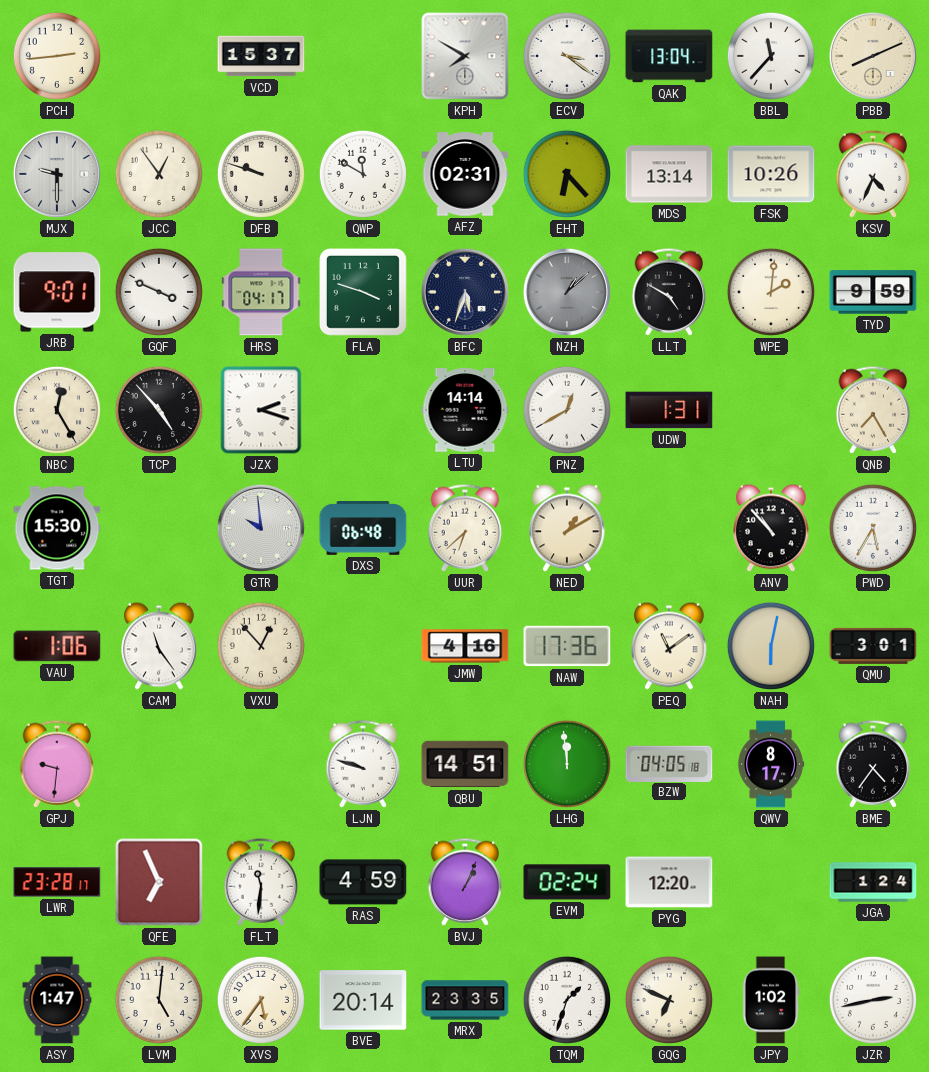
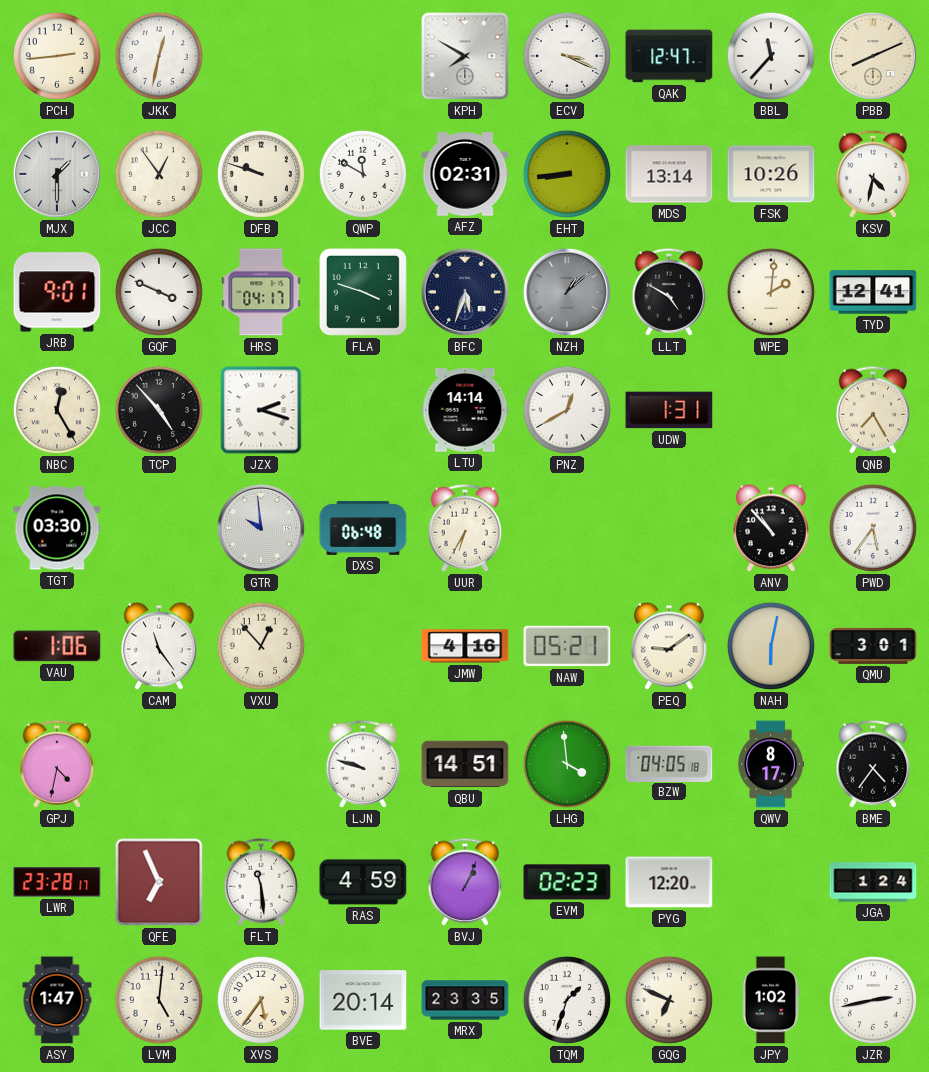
JKK: none -> 12:32 (159, 56)
VCD: 15:37 -> none (261, 56)
ECV: 3:21 -> 3:19 (567, 56)
QAK: 13:04 -> 12:47 (669, 56)
MJX: 9:30 -> 1:30 (57, 174)
EHT: 6:23 -> 8:44 (567, 174)
KSV: 4:34 -> 4:32 (873, 174)
TYD: 9:59 -> 12:41 (873, 292)
TGT: 15:30 -> 03:30 (57, 528)
UUR: 6:38 -> 6:35 (465, 528)
NED: 1:10 -> none (567, 528)
PWD: 5:35 -> 5:36 (873, 528)
NAW: 17:36 -> 05:21 (567, 646)
PEQ: 11:09 -> 9:09 (669, 646)
GPJ: 9:31 -> 4:32 (57, 764)
LHG: 11:59 -> 3:59 (567, 764)
FLT: 11:31 -> 11:29 (261, 882)
EVM: 02:24 -> 02:23 (567, 882)
